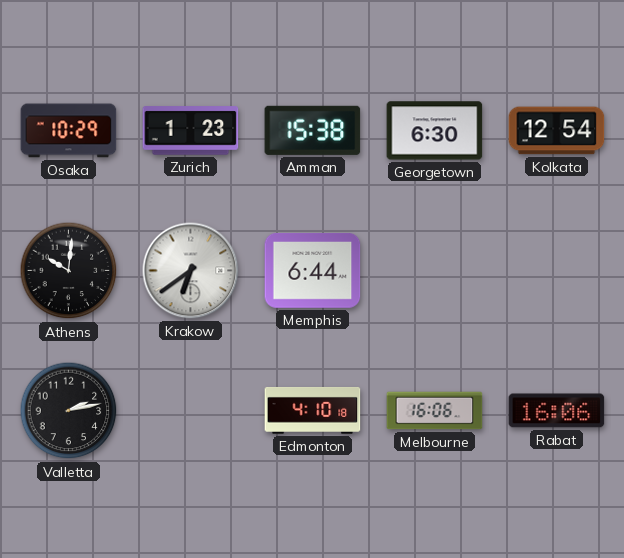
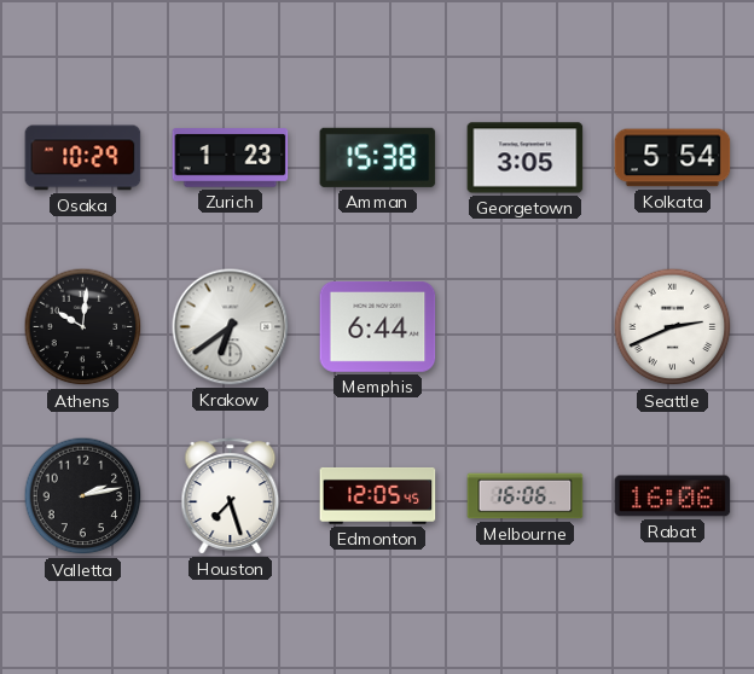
Georgetown: 6:30 -> 3:05 (526, 158)
Kolkata: 12:54 -> 5:54 (673, 158)
Seattle: none -> 2:41 (673, 327)
Houston: none -> 7:27 (231, 496)
Edmonton: 4:10 -> 12:05 (378, 496)
